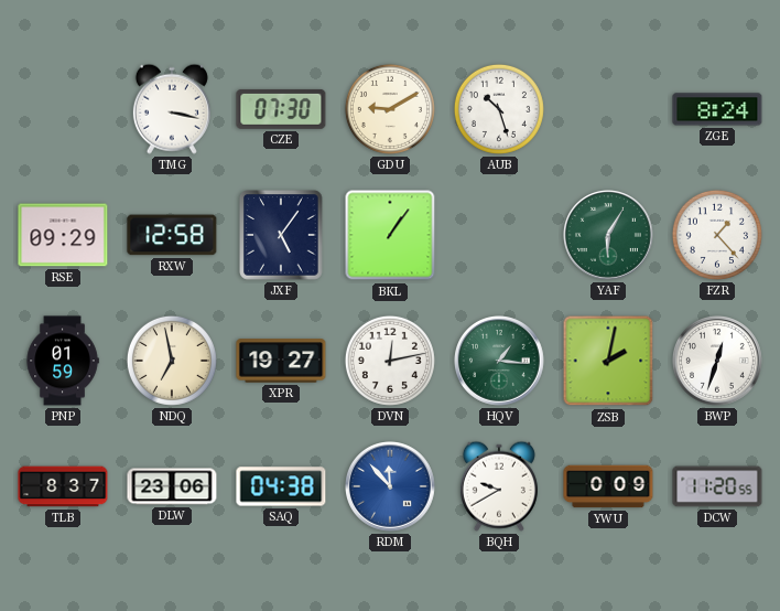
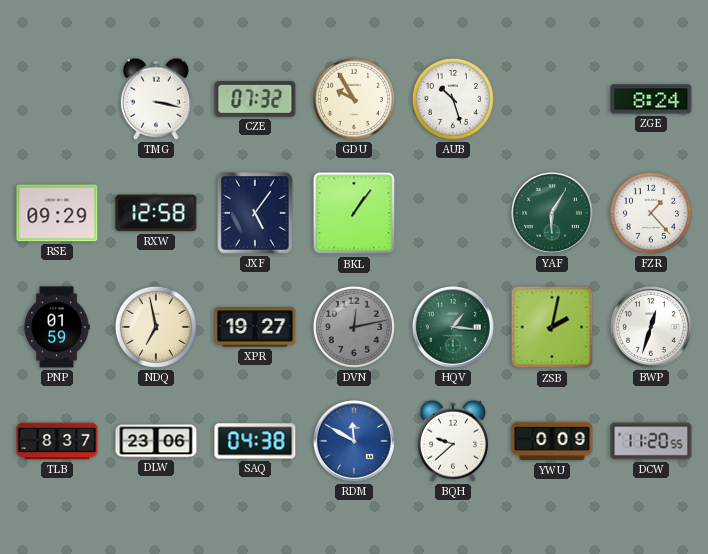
CZE: 07:30 -> 07:32 (255, 99)
GDU: 9:10 -> 9:55 (354, 99)
DVN dial: white -> grey (354, 327)
RDM: 11:53 -> 11:50 (355, 442)
BQH: 9:40 -> 9:38 (453, 441)
